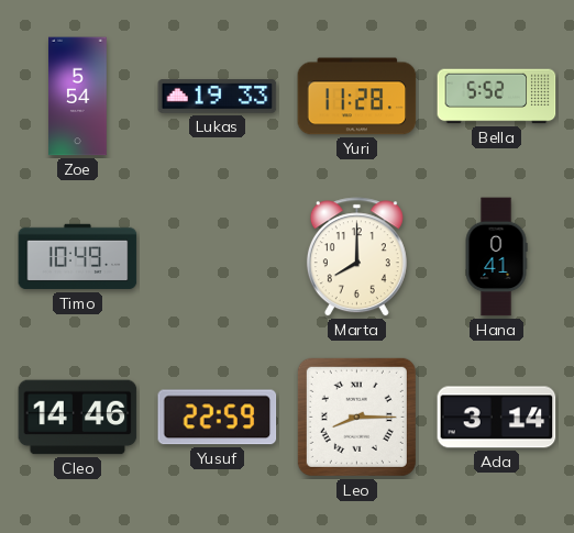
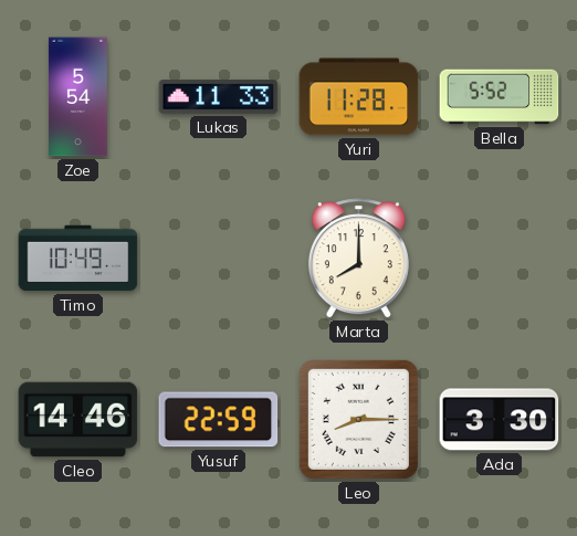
Lukas: 19:33 -> 11:33 (219, 97)
Hana: 0:41 -> none (496, 257)
Ada: 3:14 -> 3:30 (500, 420)
